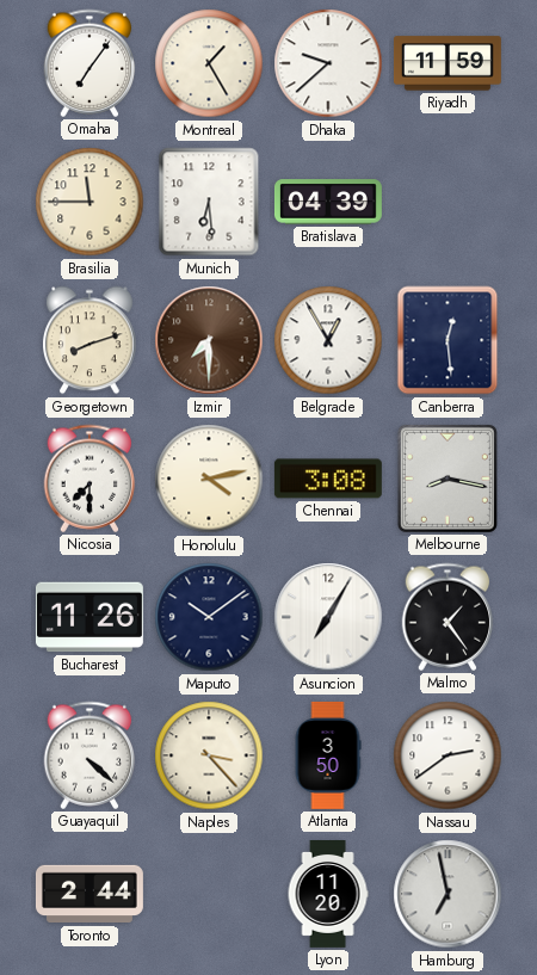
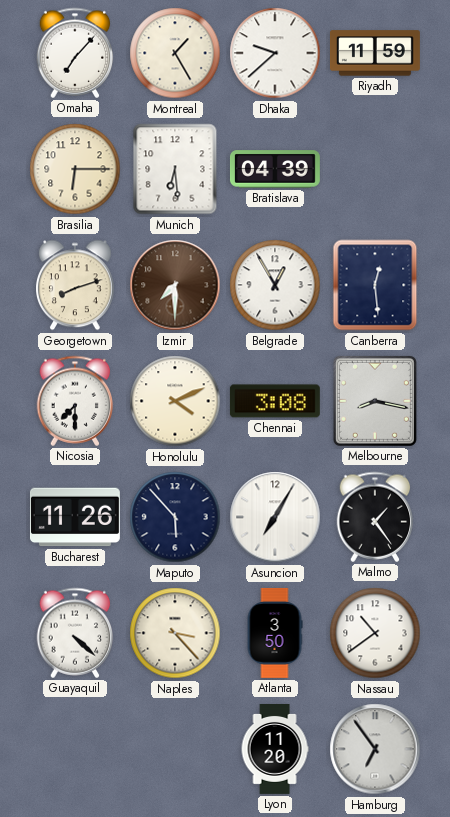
Omaha: 7:06 -> 7:07 (75, 53)
Brasilia: 11:45 -> 6:15 (75, 169)
Honolulu: 4:13 -> 4:11 (175, 401)
Maputo: 10:09 -> 5:53 (175, 517)
Nassau: 2:39 -> 10:39 (375, 633)
Toronto: 2:44 -> none (89, 894)
Hamburg: 6:58 -> 6:54 (375, 749)
